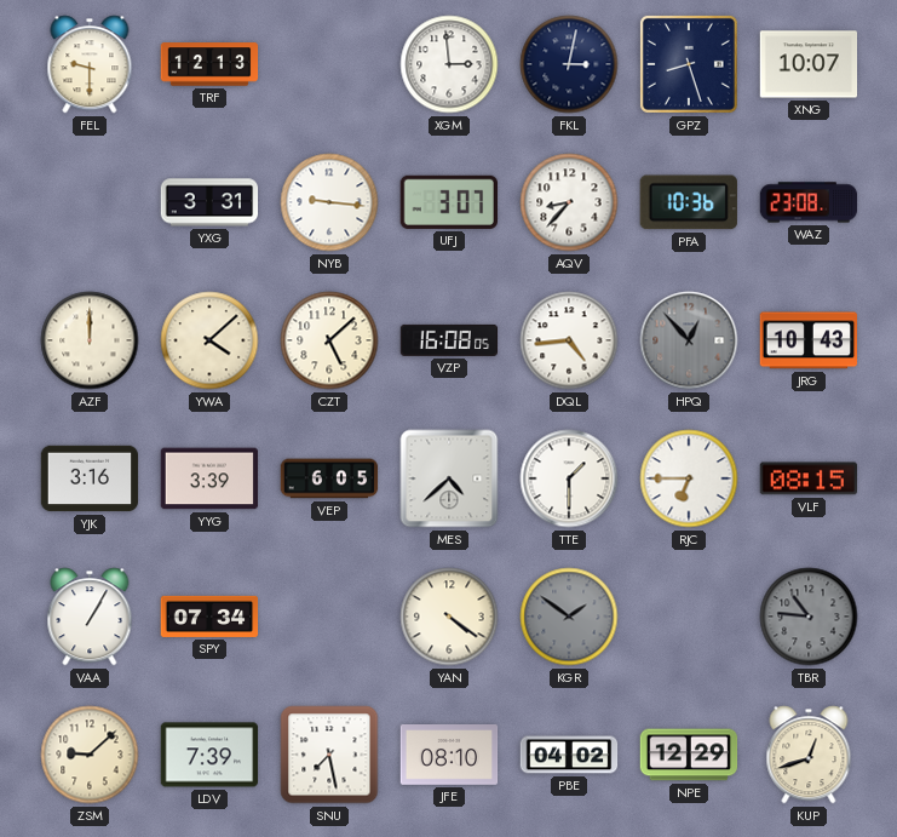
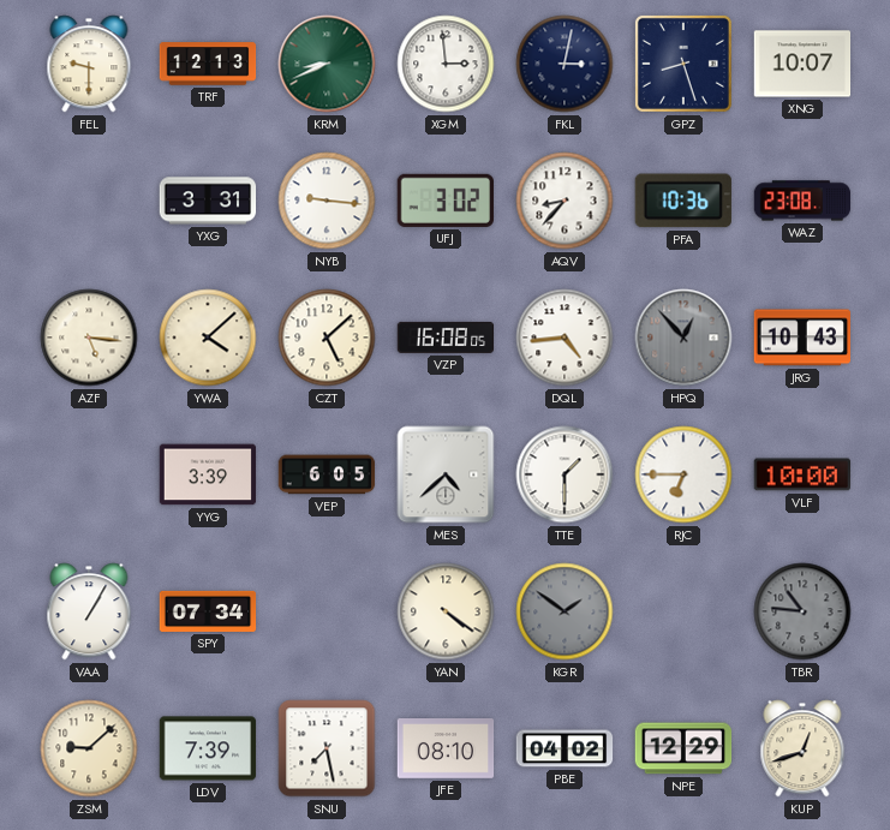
KRM: none -> 8:41 (327, 64)
UFJ: 3:07 -> 3:02 (444, 201)
AZF: 12:00 -> 5:16 (89, 338)
YJK: 3:16 -> none (90, 478)
VLF: 08:15 -> 10:00 (802, 474)
